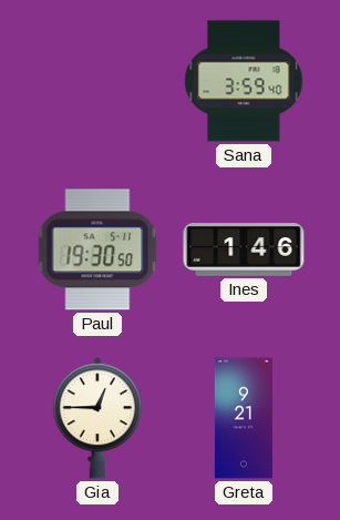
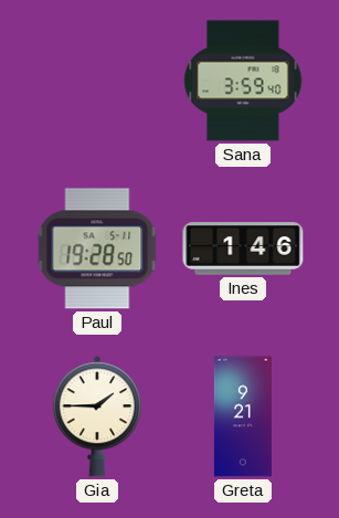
Paul: 19:30 -> 19:28 (97, 249)
Gia: 12:45 -> 1:45 (97, 416)
